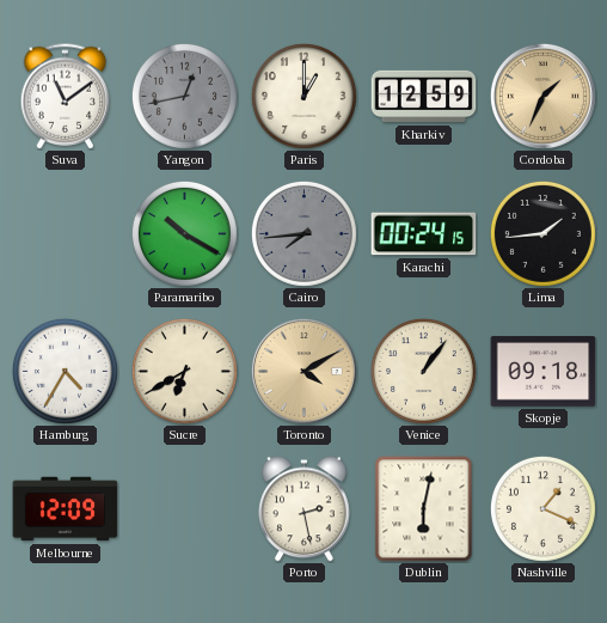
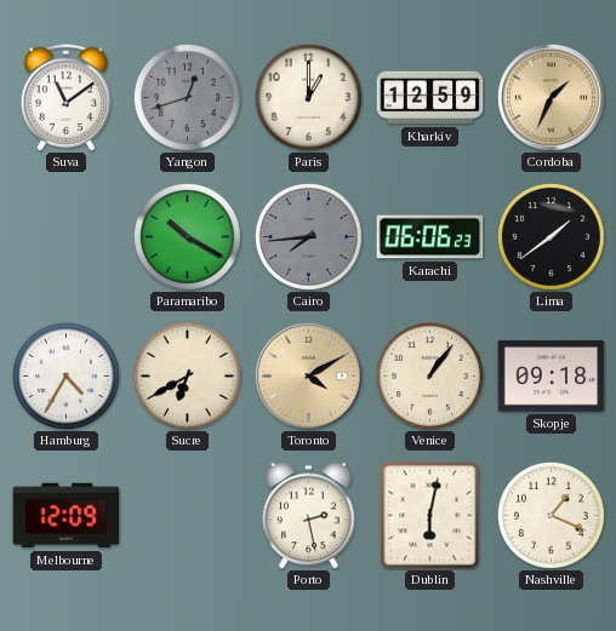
Yangon: 12:43 -> 12:42 (187, 97)
Karachi: 00:24 -> 06:06 (430, 237)
Lima: 1:44 -> 1:39 (551, 236)
